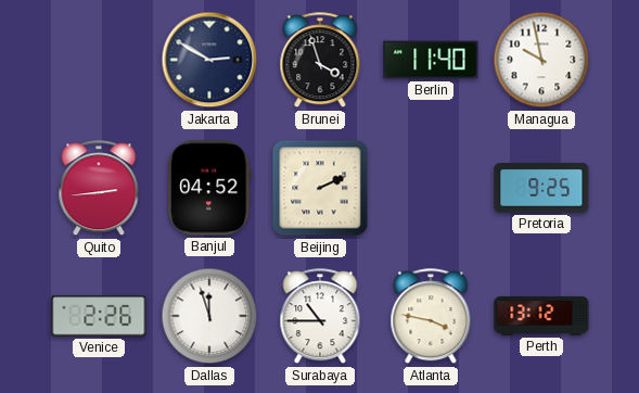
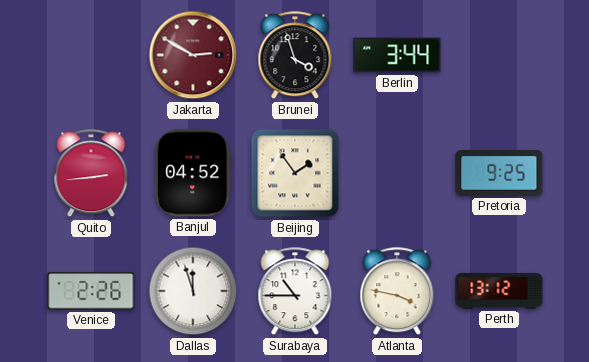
Jakarta dial: navy -> burgundy (193, 55)
Berlin: 11:40 -> 3:44 (397, 55)
Managua: 9:58 -> none (541, 60)
Beijing: 2:11 -> 1:54 (295, 173)
